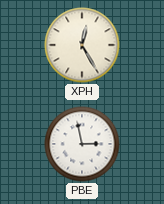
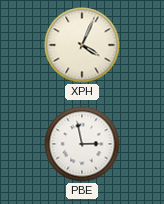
XPH: 12:25 -> 4:04 (82, 45)
